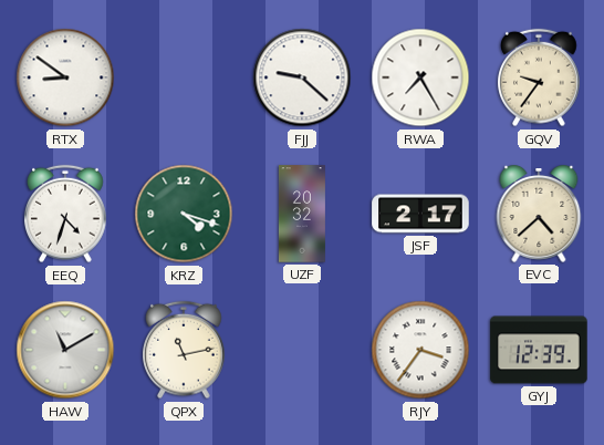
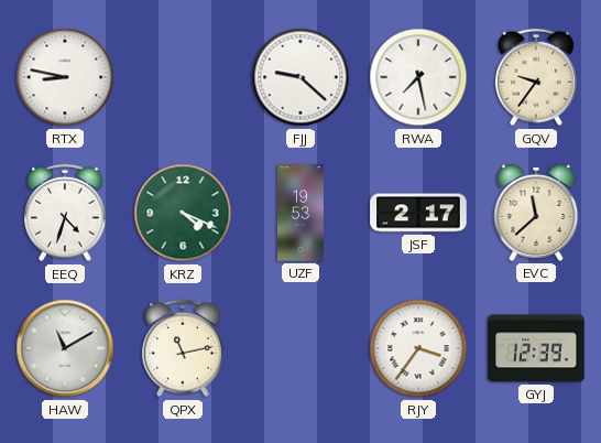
RTX: 8:51 -> 8:47 (65, 77)
RWA: 7:25 -> 7:28 (418, 77)
KRZ: 4:18 -> 4:19 (183, 213)
UZF: 20:32 -> 19:53 (300, 213)
EVC: 4:38 -> 11:38 (536, 214)
